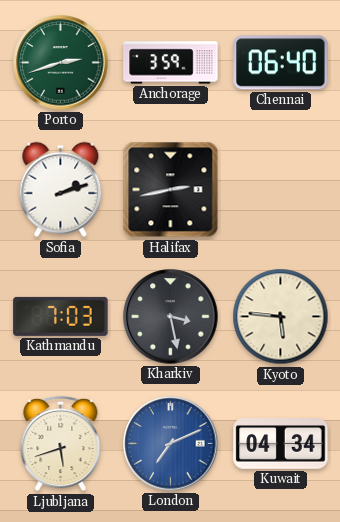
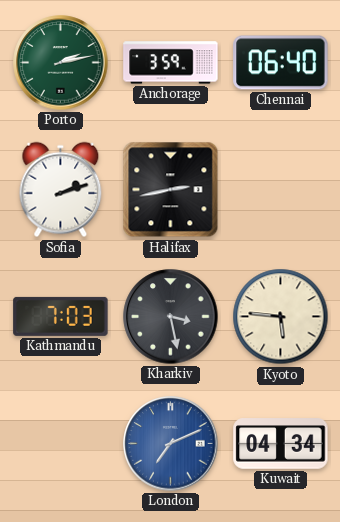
Porto: 2:42 -> 2:13 (61, 63)
Ljubljana: 5:42 -> none (61, 444)
